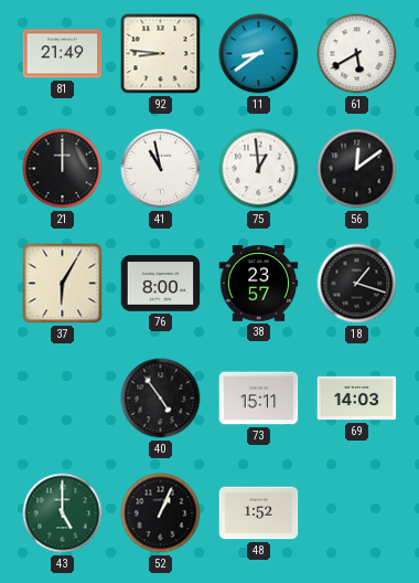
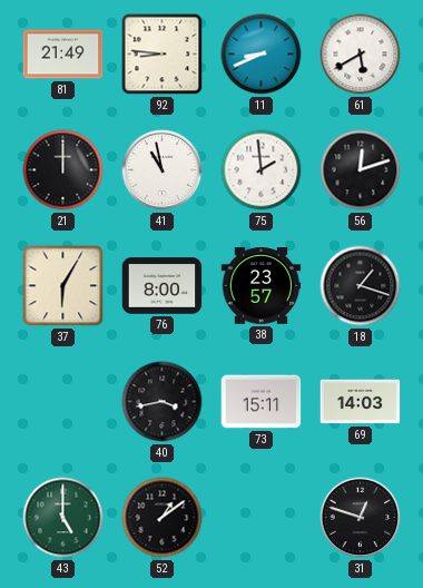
11: 8:39 -> 8:41 (262, 55)
75: 12:59 -> 1:59 (262, 170)
56: 12:09 -> 12:12 (361, 170)
40: 4:54 -> 3:43 (163, 402)
52: 1:04 -> 1:09 (163, 518)
48: 1:52 -> none (259, 513)
31: none -> 12:48 (361, 518)
